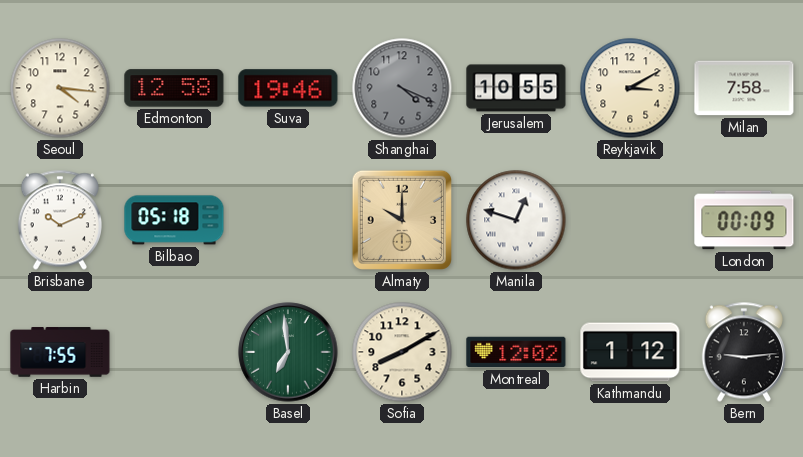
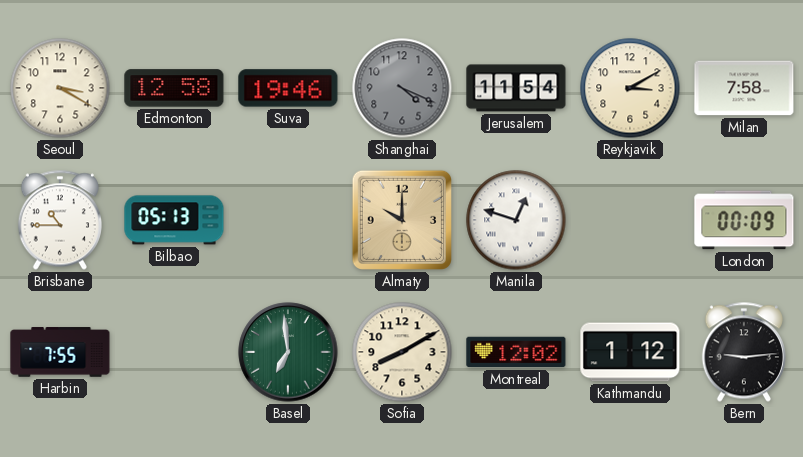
Seoul: 4:16 -> 3:20 (60, 88)
Jerusalem: 10:55 -> 11:54 (516, 88)
Brisbane: 10:11 -> 10:45 (60, 220)
Bilbao: 05:18 -> 05:13 (174, 220)
